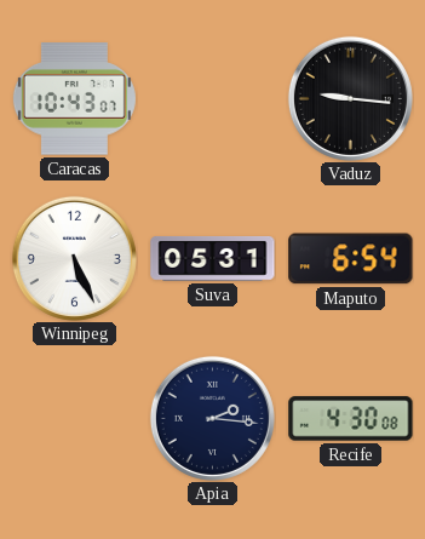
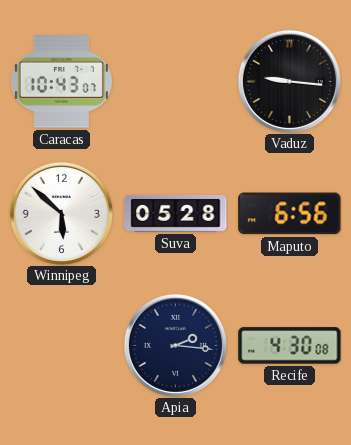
Winnipeg: 5:26 -> 5:52 (61, 213)
Suva: 05:31 -> 05:28 (176, 214)
Maputo: 6:54 -> 6:56 (290, 214)
